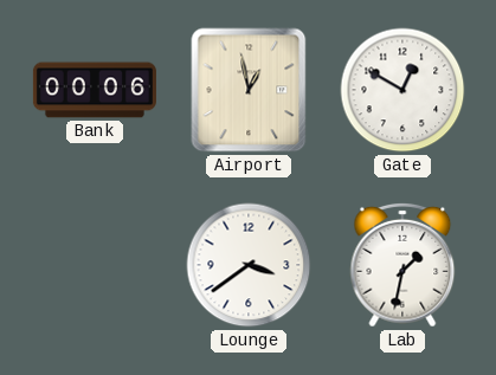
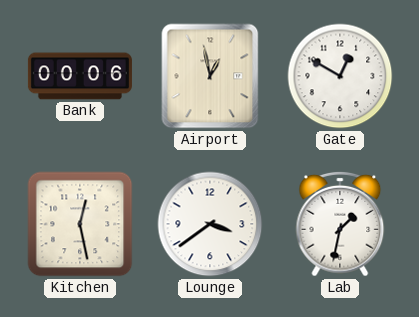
Kitchen: none -> 12:28 (80, 224)
